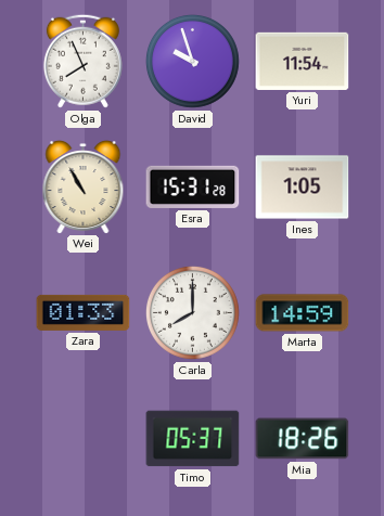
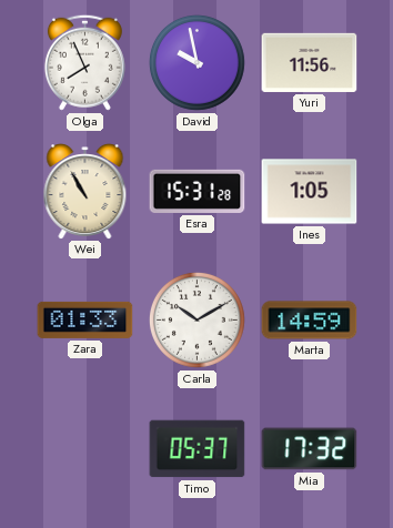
David: 9:57 -> 9:58 (196, 62)
Yuri: 11:54 -> 11:56 (310, 62)
Carla: 8:00 -> 10:10 (196, 319)
Mia: 18:26 -> 17:32 (310, 449)
